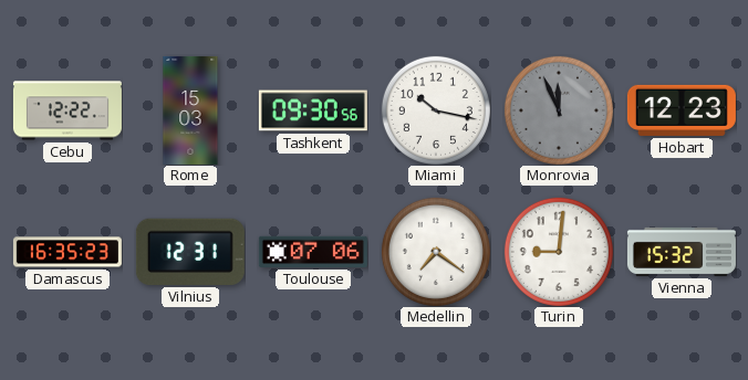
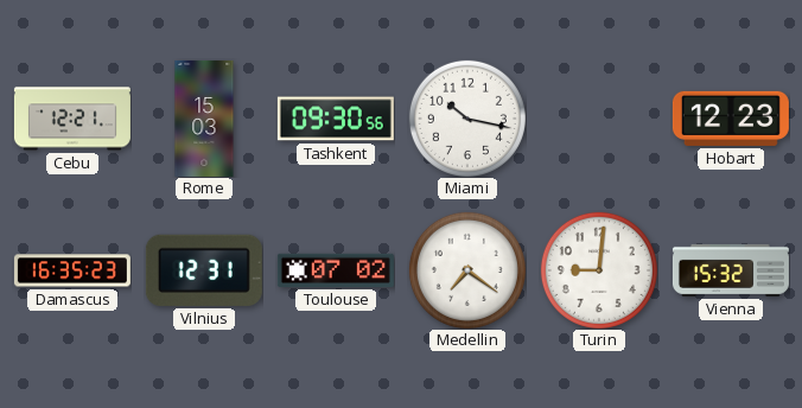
Cebu: 12:22 -> 12:21 (72, 119)
Monrovia: 11:56 -> none (559, 110)
Toulouse: 07:06 -> 07:02 (336, 270)
